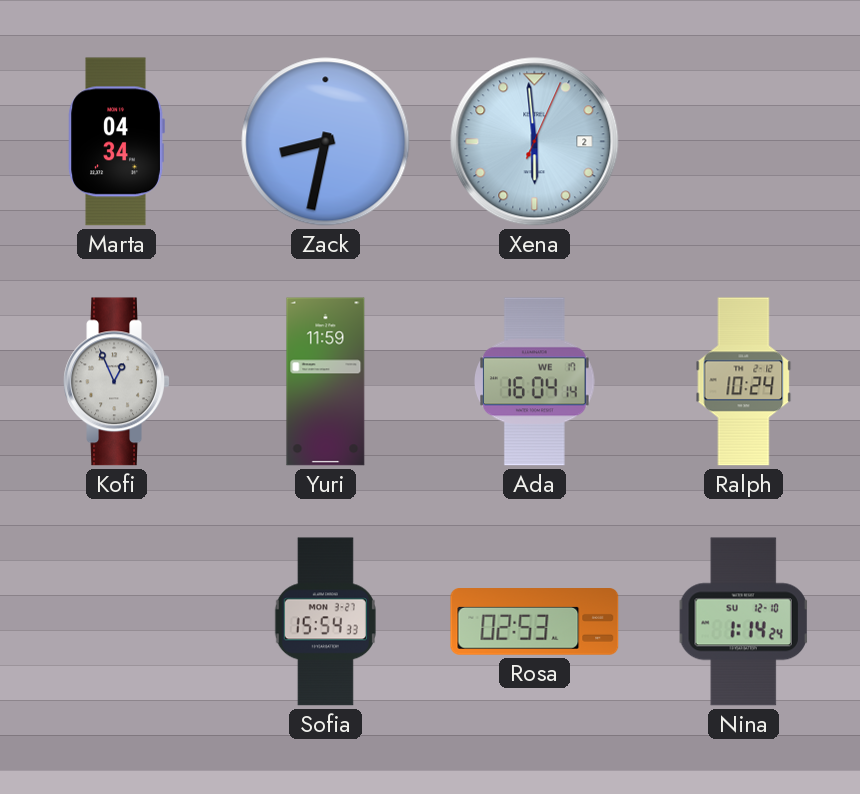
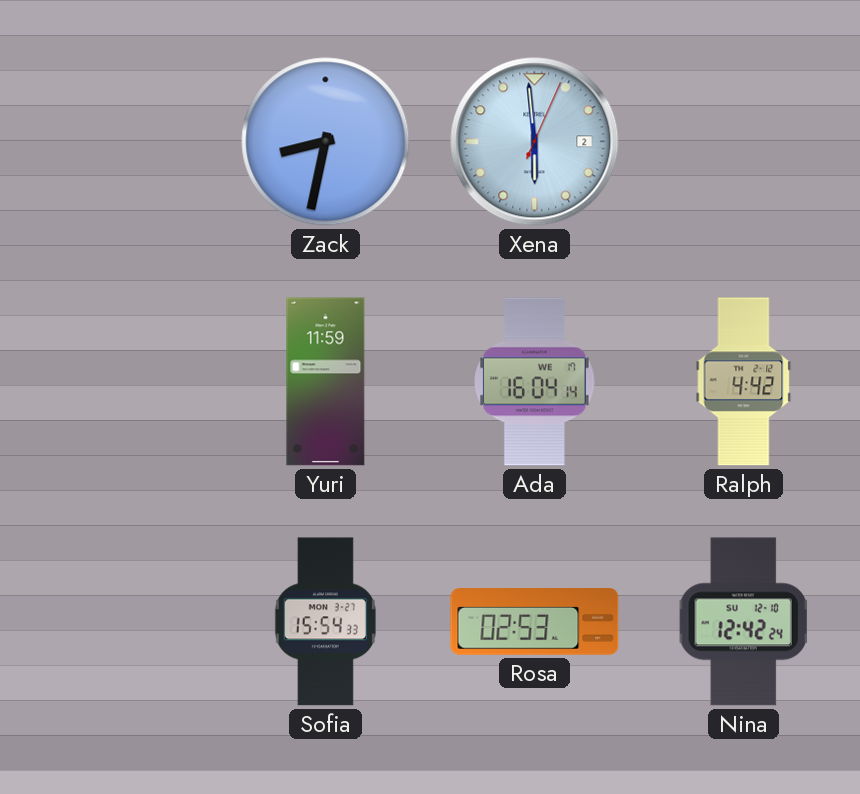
Marta: 04:34 -> none (116, 142)
Kofi: 12:56 -> none (117, 382)
Ralph: 10:24 -> 4:42 (744, 382)
Nina: 1:14 -> 12:42 (743, 622)
